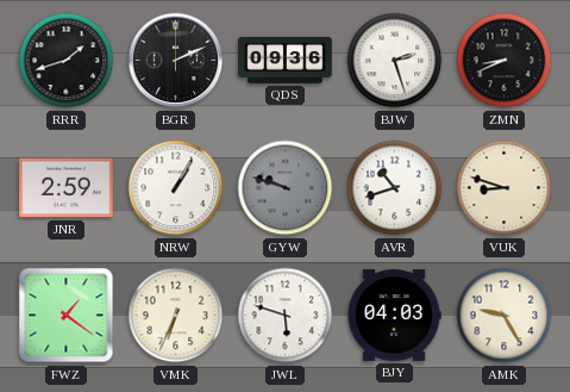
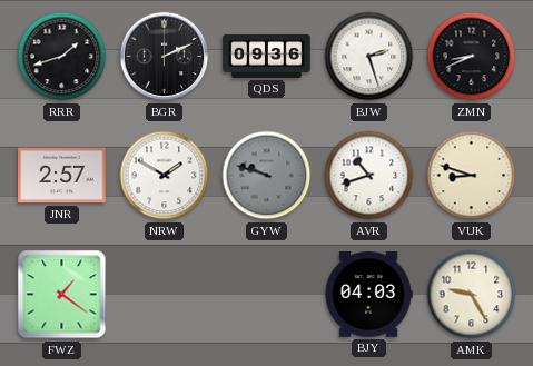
JNR: 2:59 -> 2:57 (62, 176)
NRW: 1:05 -> 1:50 (165, 176)
VMK: 6:34 -> none (176, 316)
JWL: 5:48 -> none (286, 316)
